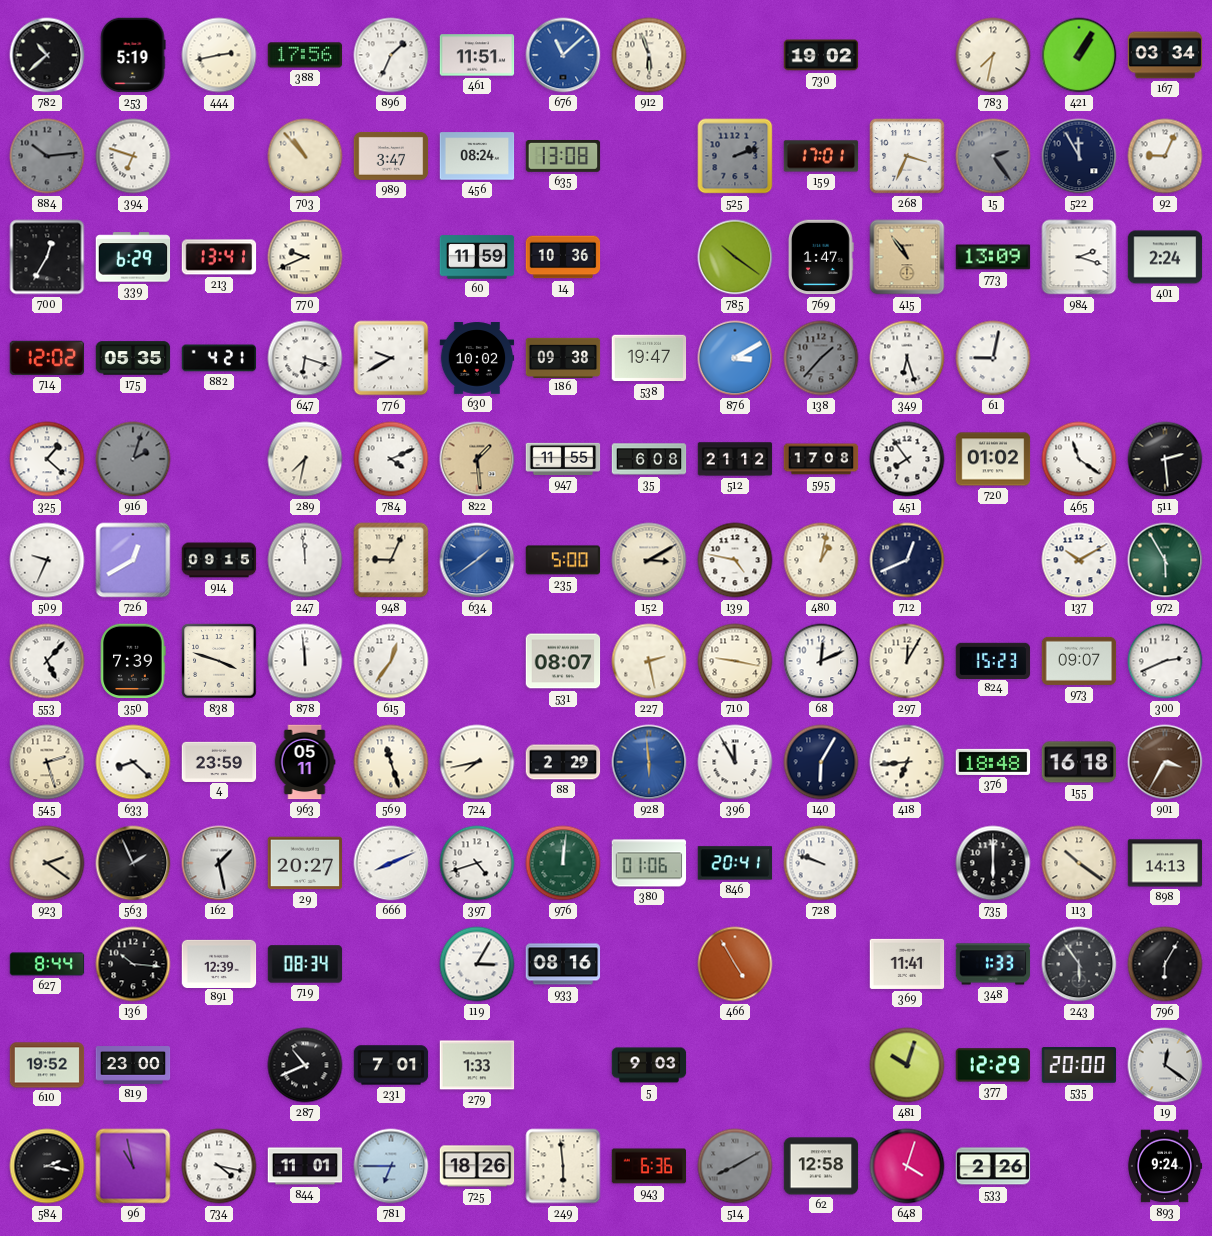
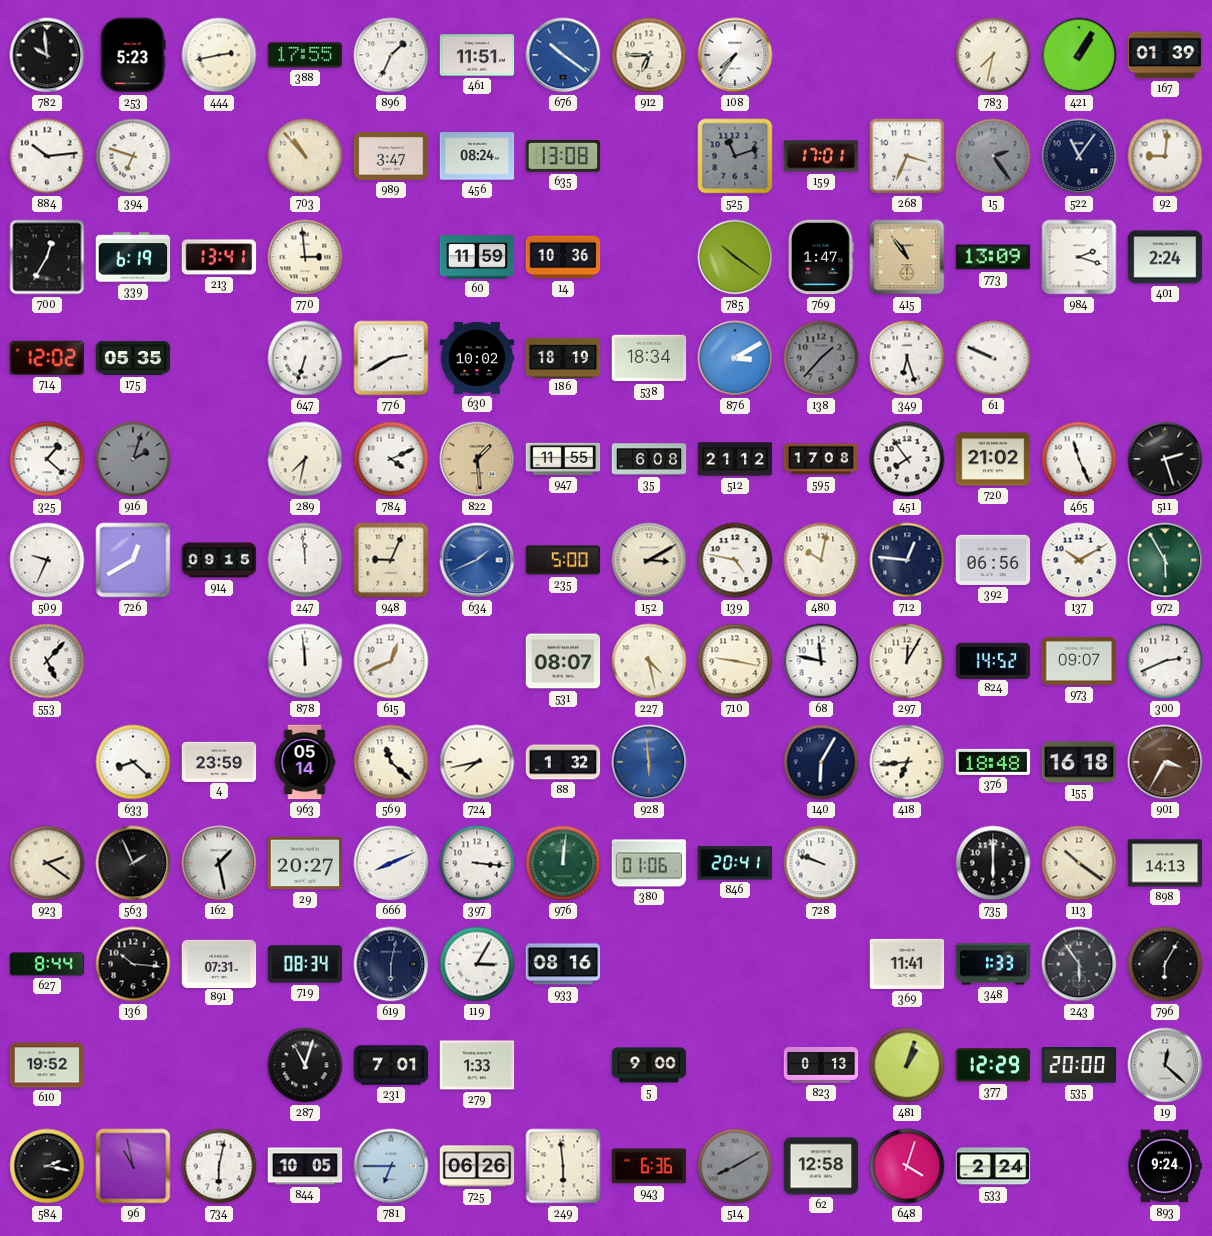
782: 10:38 -> 9:59 (47, 55)
253: 5:19 -> 5:23 (133, 55)
388: 17:56 -> 17:55 (305, 55)
676: 11:08 -> 10:21 (563, 55)
912: 5:57 -> 6:45 (649, 55)
108: none -> 7:36 (735, 55)
730: 19:02 -> none (821, 55)
167: 03:34 -> 01:39 (1165, 55)
884 dial: grey -> white (47, 156)
525: 2:12 -> 11:12 (735, 156)
522: 11:55 -> 11:06 (1079, 156)
92: 9:04 -> 9:01 (1165, 156)
339: 6:29 -> 6:19 (133, 257)
770: 9:41 -> 2:59 (305, 257)
882: 4:21 -> none (219, 358)
647: 6:18 -> 6:33 (305, 358)
776: 9:40 -> 2:40 (391, 358)
186: 09:38 -> 18:19 (563, 357)
538: 19:47 -> 18:34 (649, 358)
61: 9:02 -> 9:49 (993, 358)
720: 01:02 -> 21:02 (993, 459)
465: 11:21 -> 11:26 (1079, 459)
511: 2:29 -> 2:27 (1165, 459)
634: 1:39 -> 1:41 (477, 560)
480: 1:02 -> 10:02 (821, 560)
712: 12:41 -> 12:46 (907, 560)
392: none -> 06:56 (993, 560)
350: 7:39 -> none (133, 661)
838: 3:48 -> none (219, 661)
615: 12:36 -> 12:41 (391, 661)
227: 2:28 -> 4:28 (649, 661)
68: 12:11 -> 11:47 (821, 661)
824: 15:23 -> 14:52 (993, 660)
545: 2:27 -> none (47, 762)
963: 05:11 -> 05:14 (305, 762)
569: 11:27 -> 11:22 (391, 762)
88: 2:29 -> 1:32 (563, 762)
396: 11:55 -> none (735, 762)
397: 4:42 -> 3:16 (477, 863)
891: 12:39 -> 07:31 (219, 963)
619: none -> 6:02 (391, 964)
466: 4:55 -> none (735, 964)
819: 23:00 -> none (133, 1065)
287: 10:41 -> 11:03 (305, 1065)
5: 9:03 -> 9:00 (649, 1065)
823: none -> 0:13 (821, 1065)
481: 10:03 -> 1:03 (907, 1065)
19: 12:21 -> 12:22 (1165, 1065)
734: 4:17 -> 6:02 (219, 1166)
844: 11:01 -> 10:05 (305, 1166)
725: 18:26 -> 06:26 (477, 1166)
533: 2:26 -> 2:24 (993, 1166)
